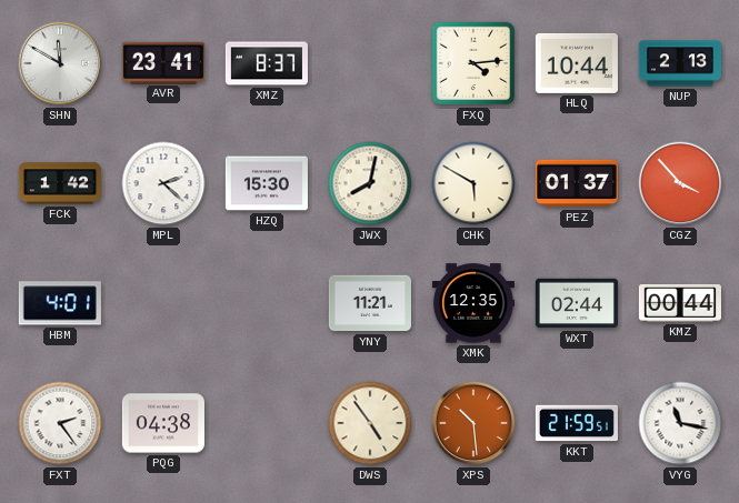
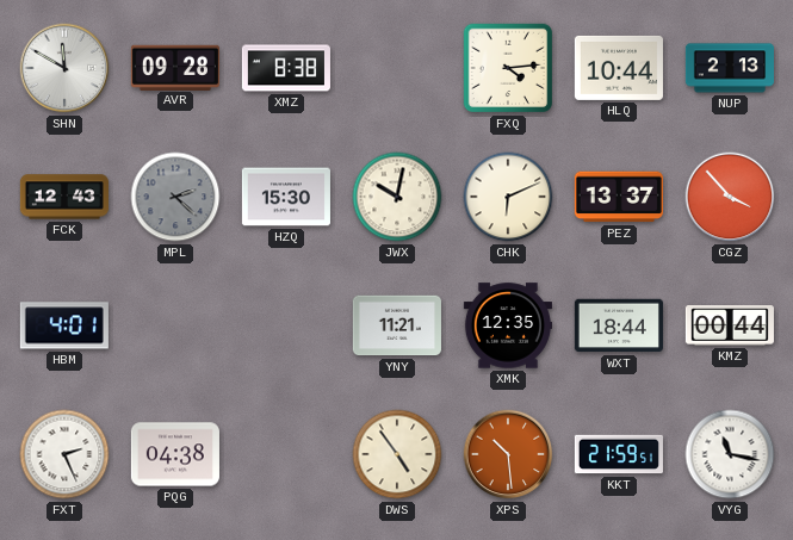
AVR: 23:41 -> 09:28 (175, 67)
XMZ: 8:37 -> 8:38 (286, 68)
FCK: 1:42 -> 12:43 (64, 197)
MPL dial: white -> grey (175, 197)
JWX: 8:02 -> 10:02 (397, 197)
CHK: 5:50 -> 6:11 (508, 197)
PEZ: 01:37 -> 13:37 (619, 197)
WXT: 02:44 -> 18:44 (619, 325)
FXT: 2:24 -> 2:26 (64, 454)
